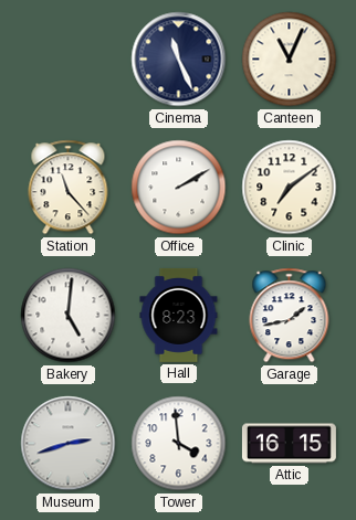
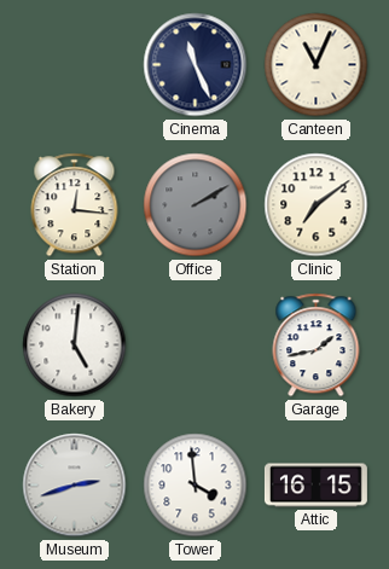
Station: 11:23 -> 12:16 (75, 205)
Office dial: white -> grey (196, 205)
Hall: 8:23 -> none (179, 315)
